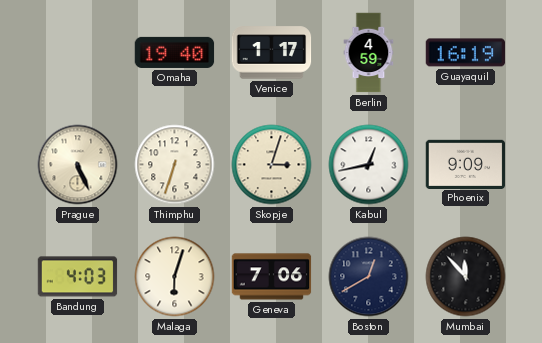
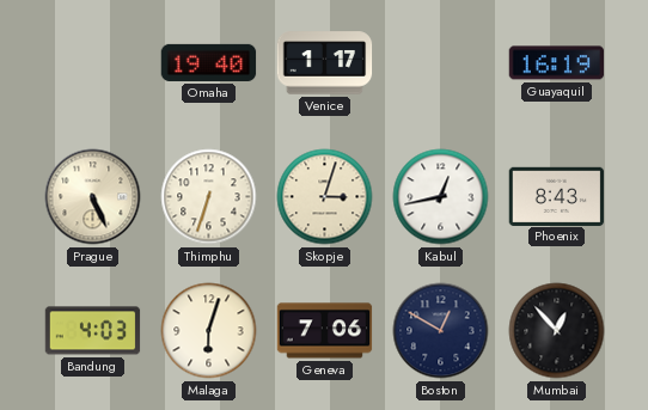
Berlin: 4:59 -> none (369, 53)
Phoenix: 9:09 -> 8:43 (557, 196)
Boston: 12:40 -> 12:50 (441, 331)
Mumbai: 11:53 -> 12:53 (557, 331)
